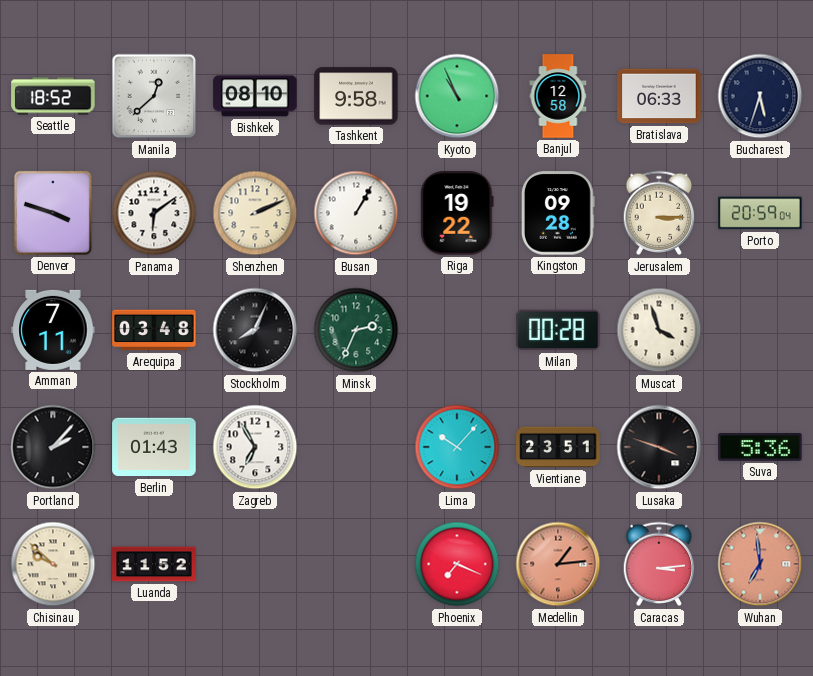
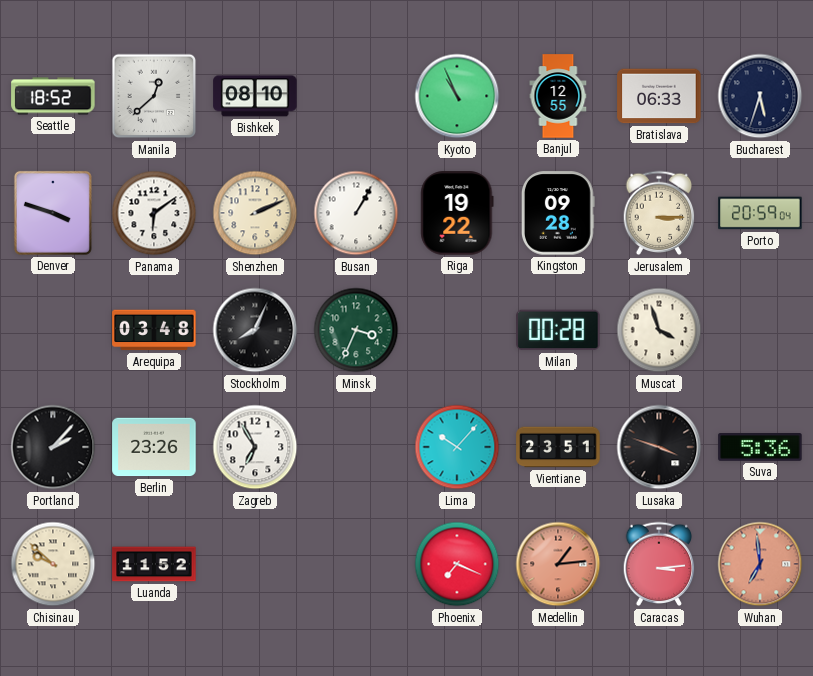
Tashkent: 9:58 -> none (356, 96)
Banjul: 12:58 -> 12:55 (558, 96)
Amman: 7:11 -> none (53, 330)
Minsk: 2:34 -> 3:34 (356, 330)
Berlin: 01:43 -> 23:26 (154, 447)
